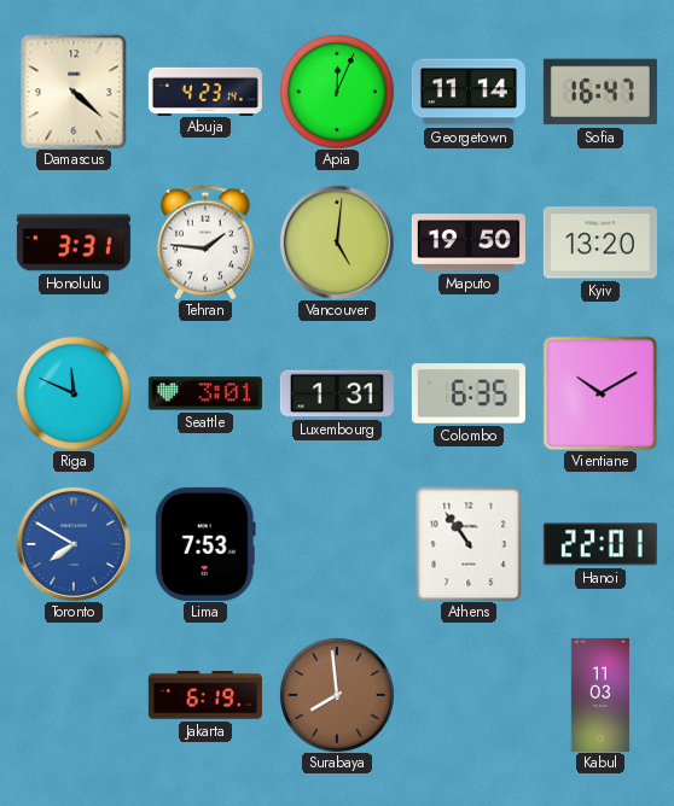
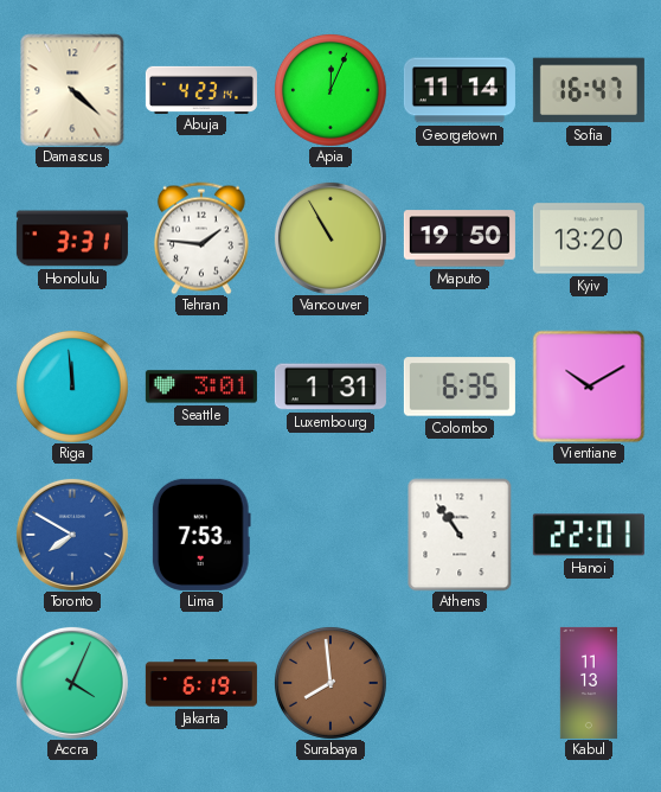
Vancouver: 5:01 -> 10:55 (330, 238)
Riga: 11:49 -> 11:59 (72, 387)
Accra: none -> 4:04 (72, 683)
Kabul: 11:03 -> 11:13 (588, 683)
